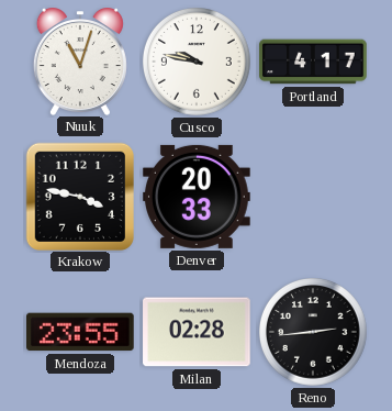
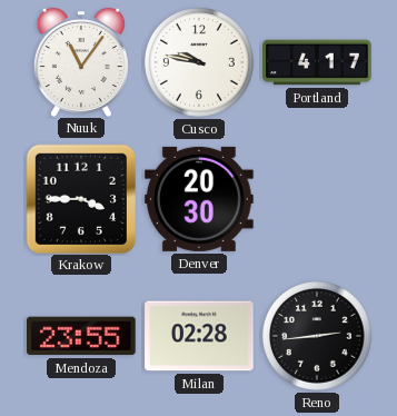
Nuuk: 11:03 -> 11:06 (81, 62)
Krakow: 3:47 -> 3:45 (80, 198)
Denver: 20:33 -> 20:30 (199, 199)
